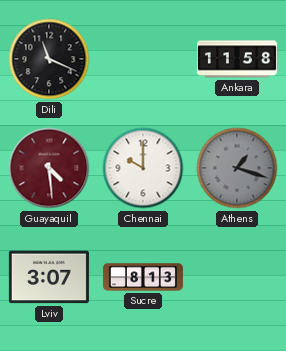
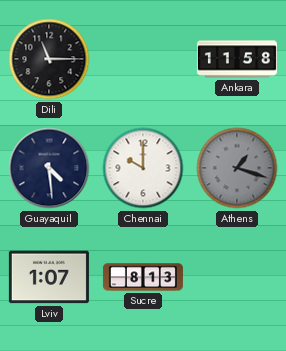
Dili: 11:19 -> 11:15 (49, 59)
Guayaquil dial: burgundy -> navy (49, 168)
Lviv: 3:07 -> 1:07 (49, 277)
